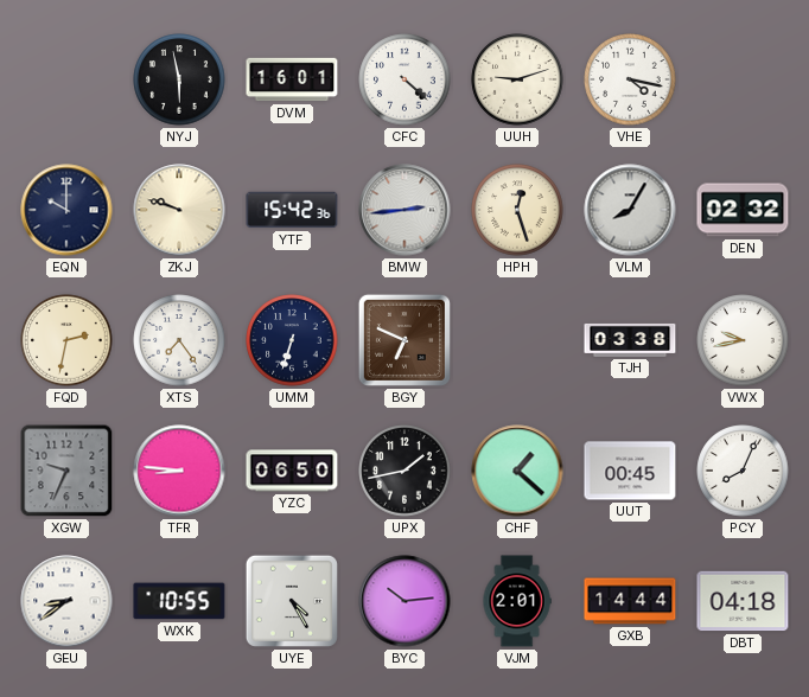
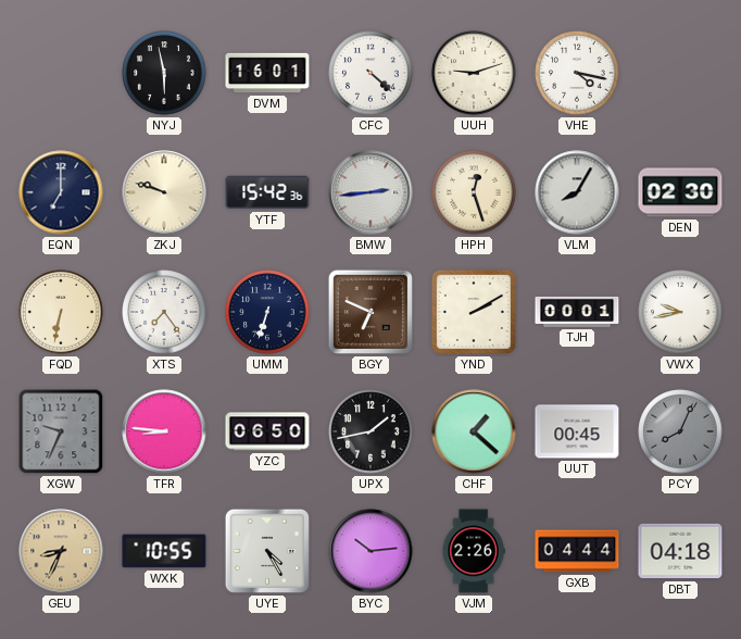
EQN: 10:00 -> 7:00 (61, 192)
DEN: 02:32 -> 02:30 (680, 192)
FQD: 2:32 -> 6:32 (61, 312)
YND: none -> 2:10 (474, 312)
TJH: 03:38 -> 00:01 (577, 312)
PCY dial: white -> grey (680, 431)
GEU: 8:39 -> 8:34 (61, 551)
GEU dial: white -> champagne (61, 551)
VJM: 2:01 -> 2:26 (474, 551)
GXB: 14:44 -> 04:44 (577, 551)
